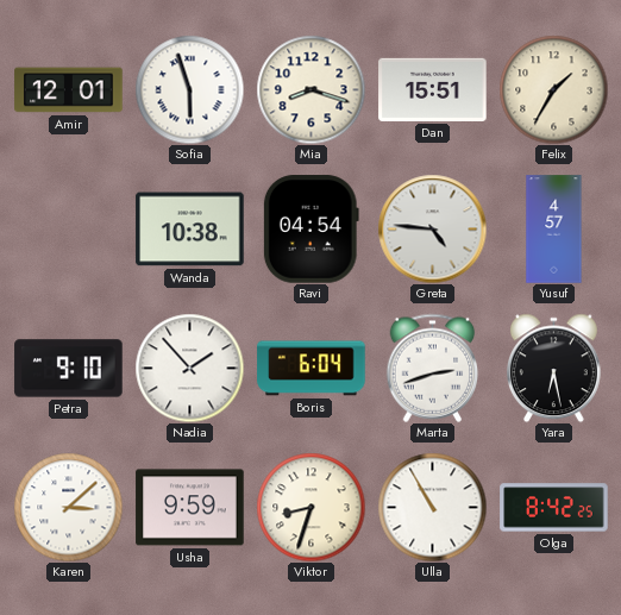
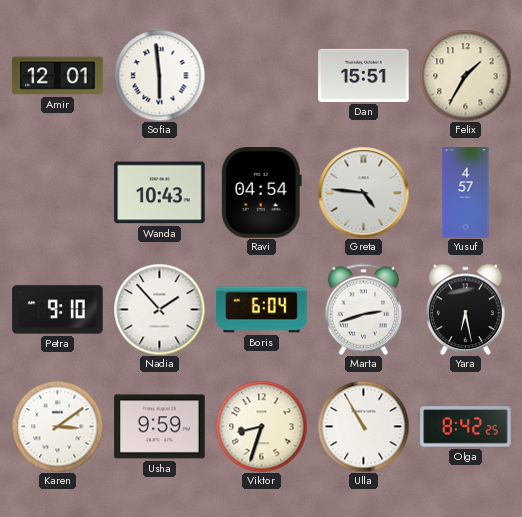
Sofia: 5:57 -> 5:59 (159, 75)
Mia: 8:18 -> none (310, 89)
Wanda: 10:38 -> 10:43 (160, 193)
Karen: 3:08 -> 3:09 (57, 426)
